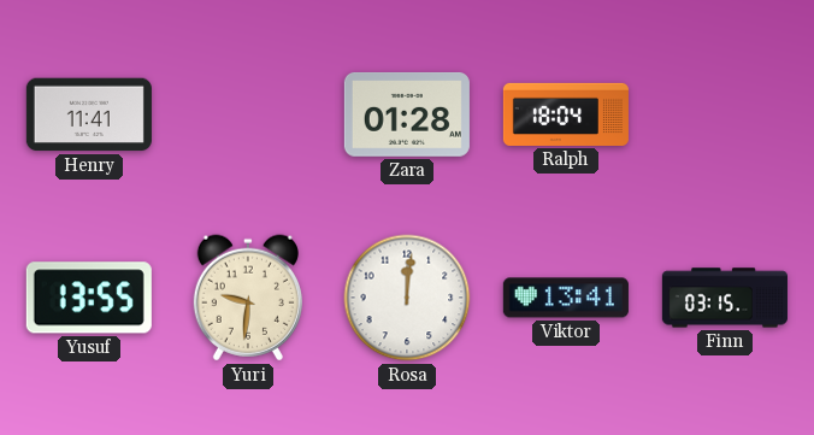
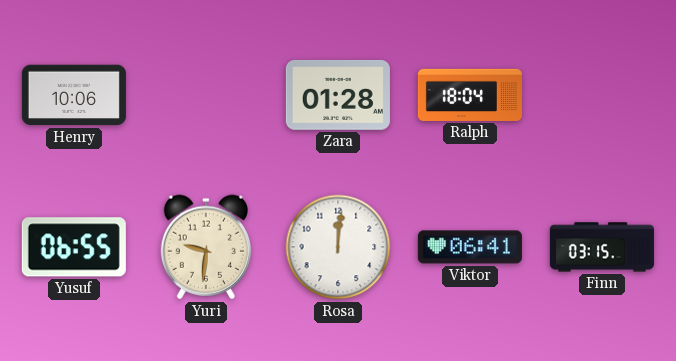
Henry: 11:41 -> 10:06 (74, 95)
Yusuf: 13:55 -> 06:55 (74, 247)
Viktor: 13:41 -> 06:41 (470, 247)
